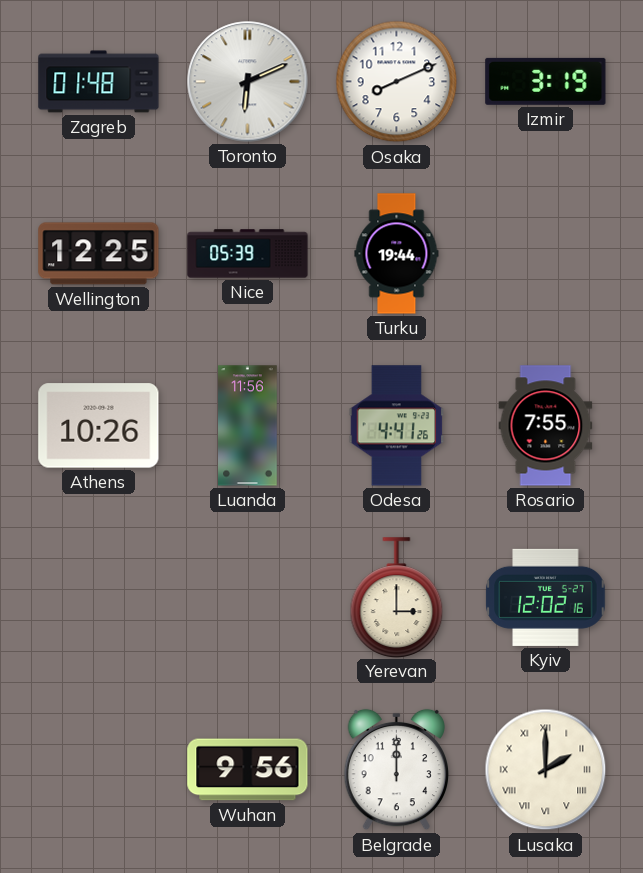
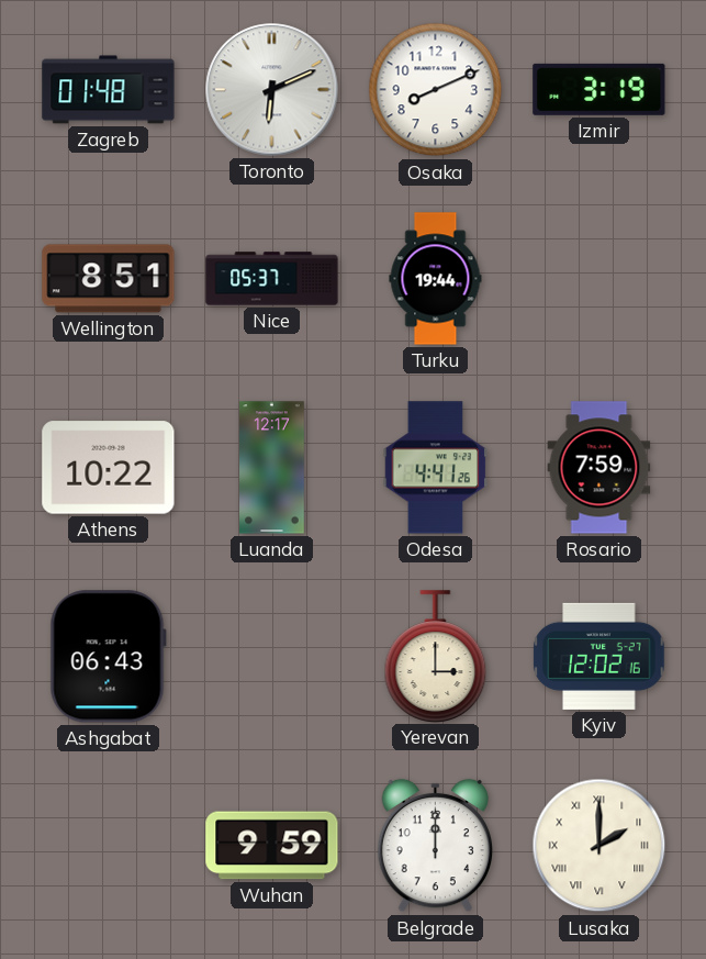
Wellington: 12:25 -> 8:51 (109, 279)
Nice: 05:39 -> 05:37 (272, 279)
Athens: 10:26 -> 10:22 (109, 468)
Luanda: 11:56 -> 12:17 (272, 468)
Rosario: 7:55 -> 7:59 (599, 468)
Ashgabat: none -> 06:43 (108, 657)
Wuhan: 9:56 -> 9:59 (272, 846)
